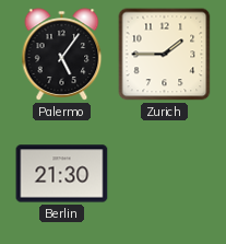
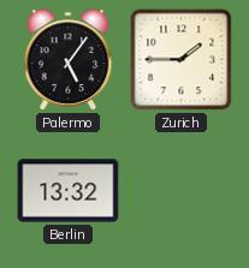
Berlin: 21:30 -> 13:32 (69, 191)
